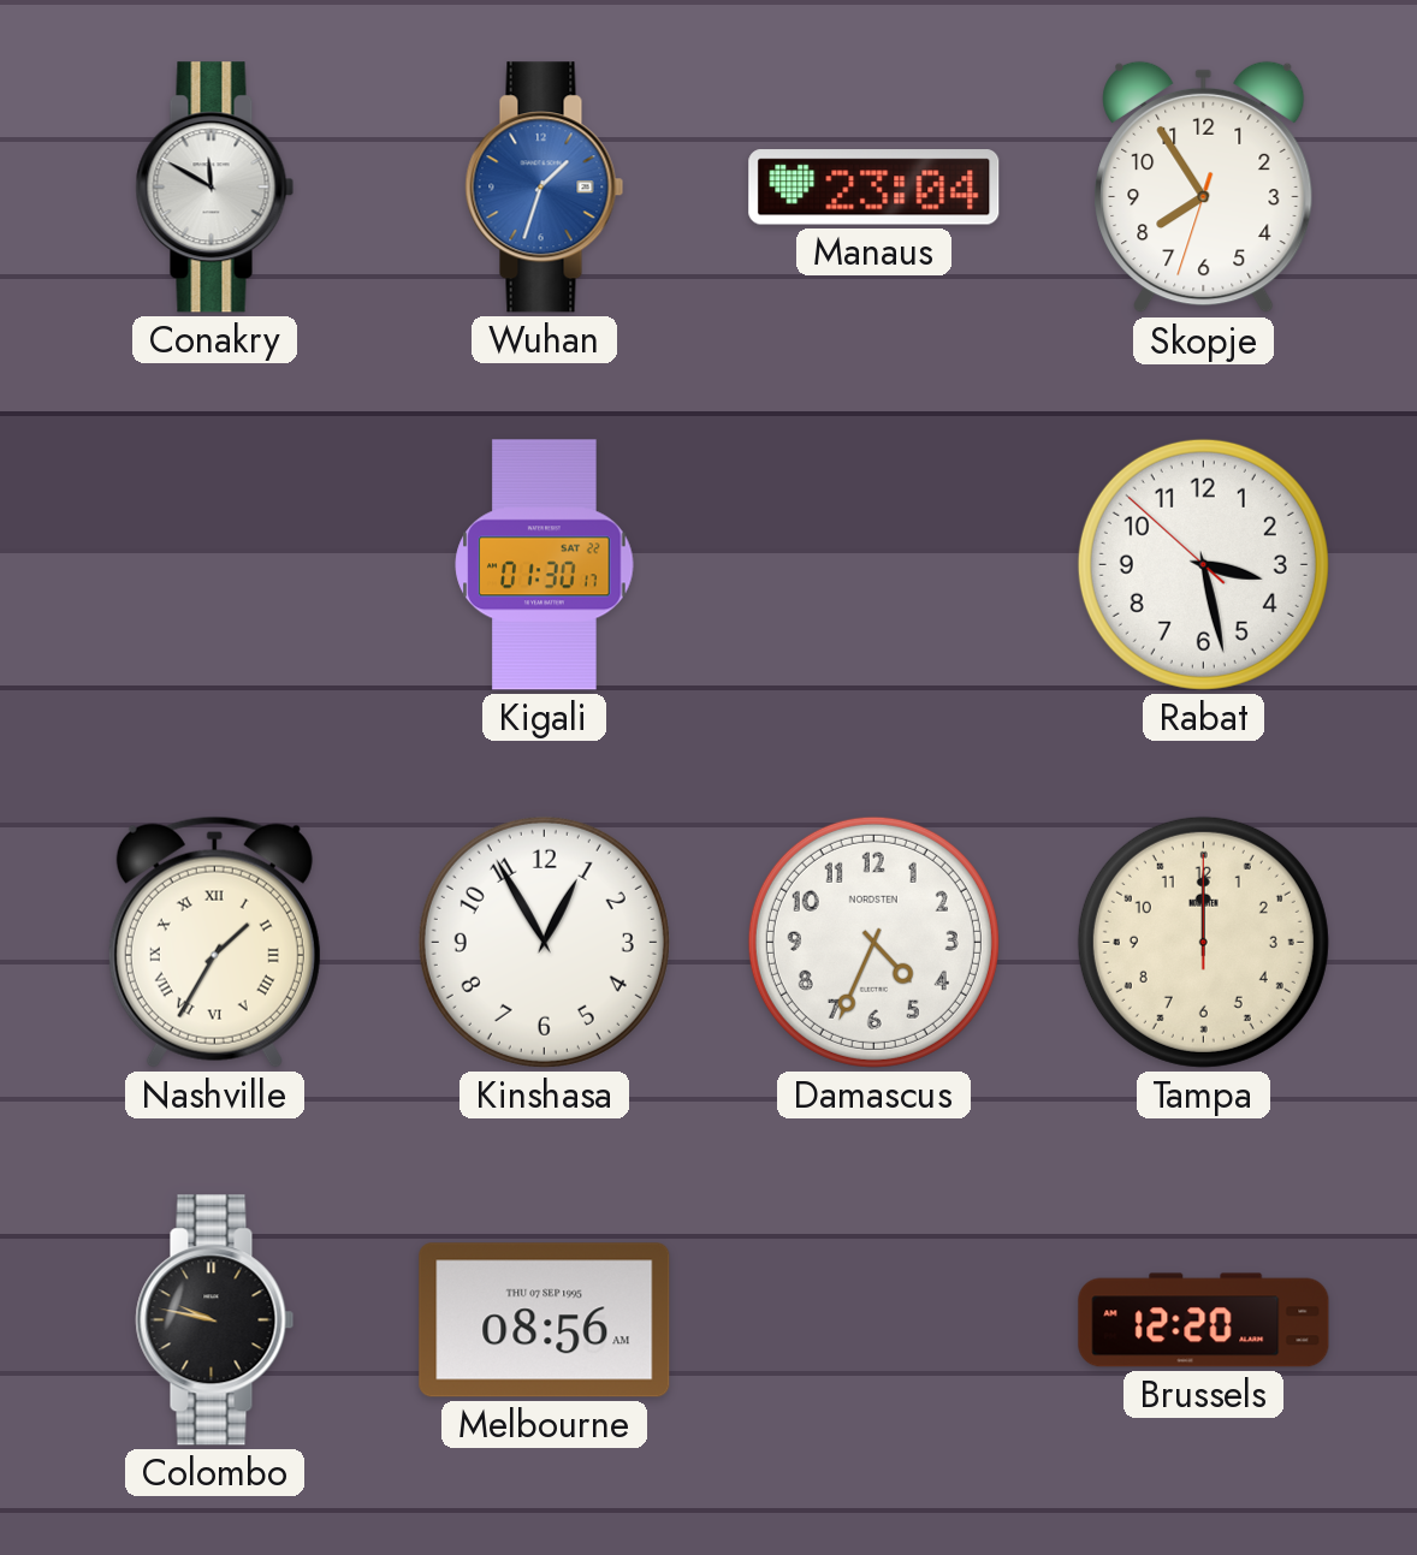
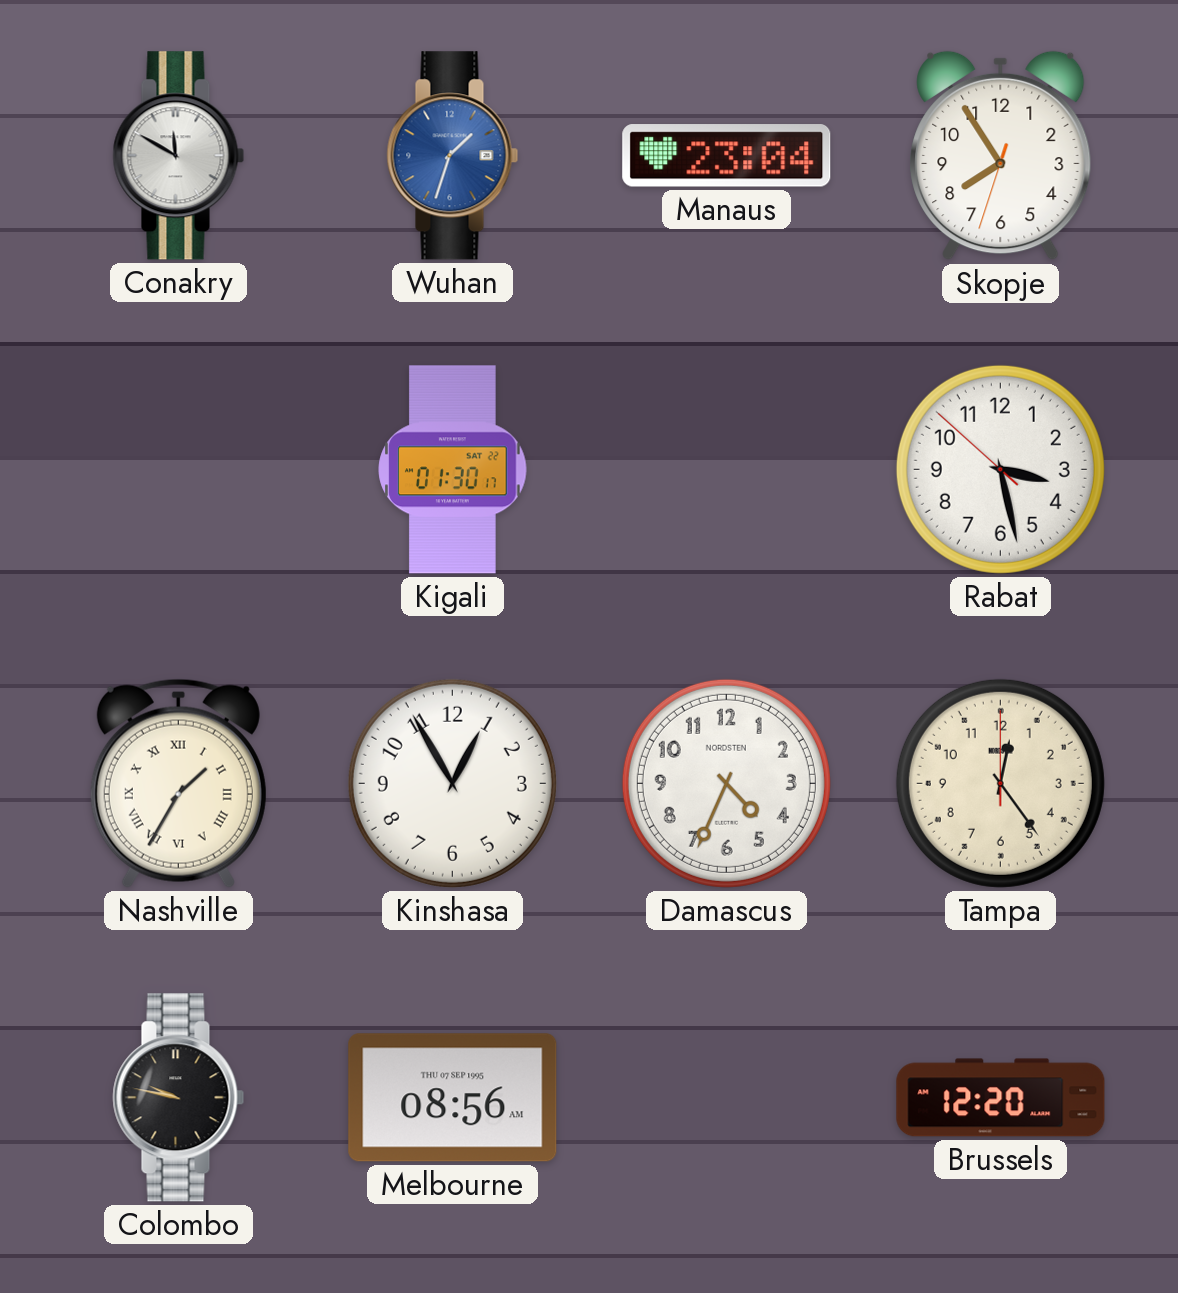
Tampa: 12:00 -> 12:24 (1000, 783)
